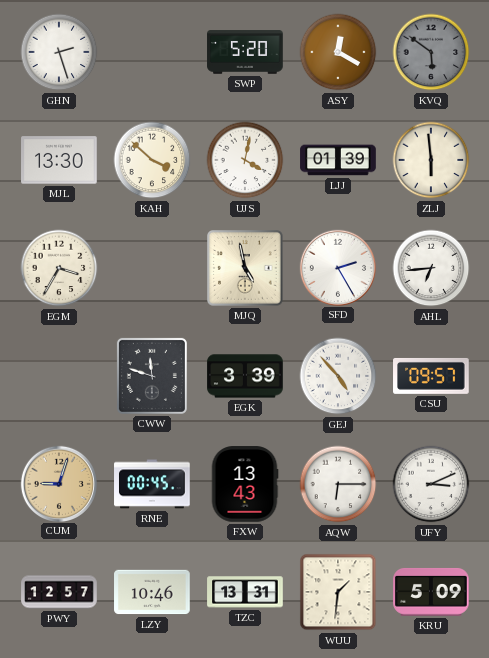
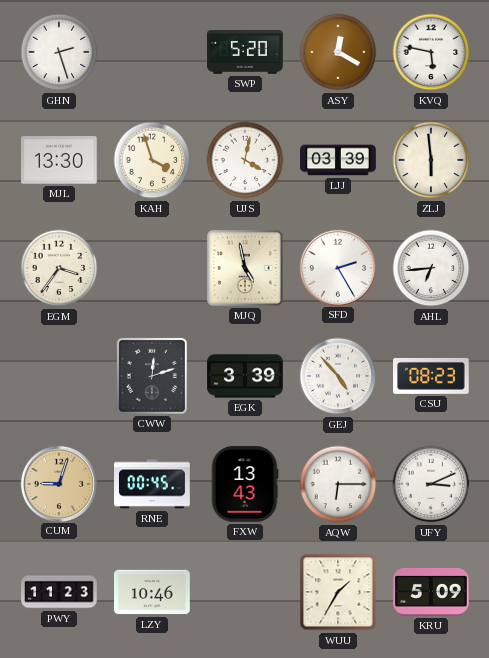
KVQ: 5:51 -> 5:47 (431, 52)
KVQ dial: grey -> white (431, 52)
KAH: 3:52 -> 3:57 (152, 160)
LJJ: 01:39 -> 03:39 (338, 160)
EGM: 3:35 -> 3:36 (59, 268)
CWW: 11:48 -> 12:12 (152, 376)
CSU: 09:57 -> 08:23 (431, 376)
PWY: 12:57 -> 11:23 (59, 592)
TZC: 13:31 -> none (245, 592)
WUU: 1:31 -> 1:35 (338, 592)
